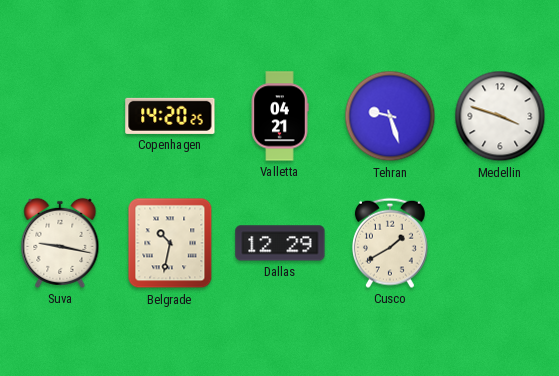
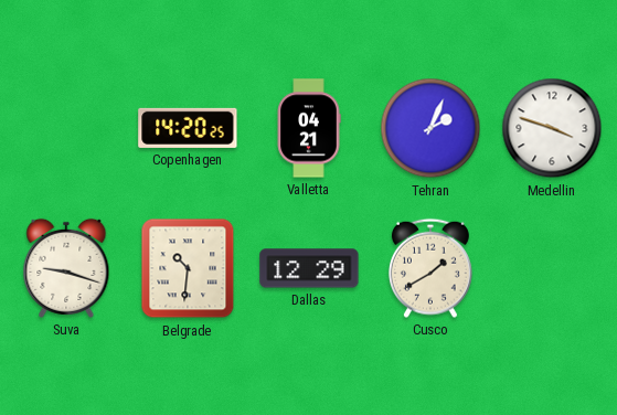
Tehran: 9:27 -> 2:04 (430, 128)
Suva: 9:17 -> 9:18 (66, 268)
Belgrade: 10:32 -> 10:31 (188, 268)
